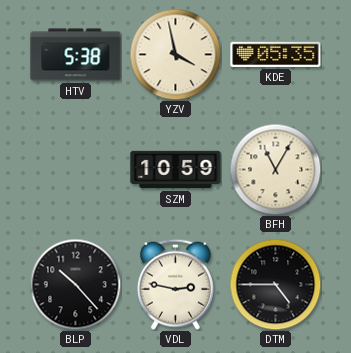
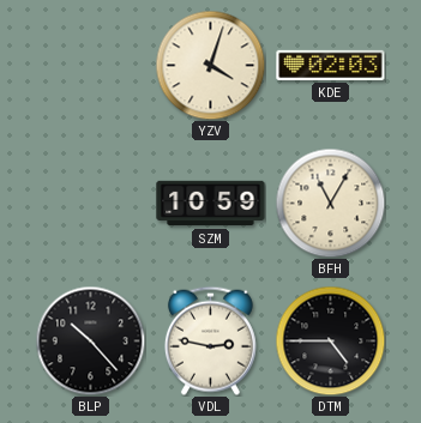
HTV: 5:38 -> none (76, 55)
YZV: 3:58 -> 4:03 (210, 65)
KDE: 05:35 -> 02:03 (331, 65)
